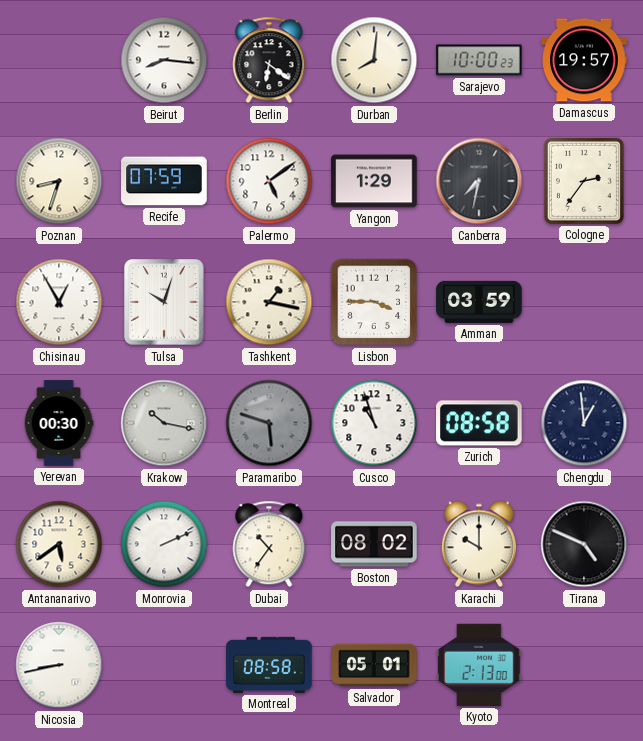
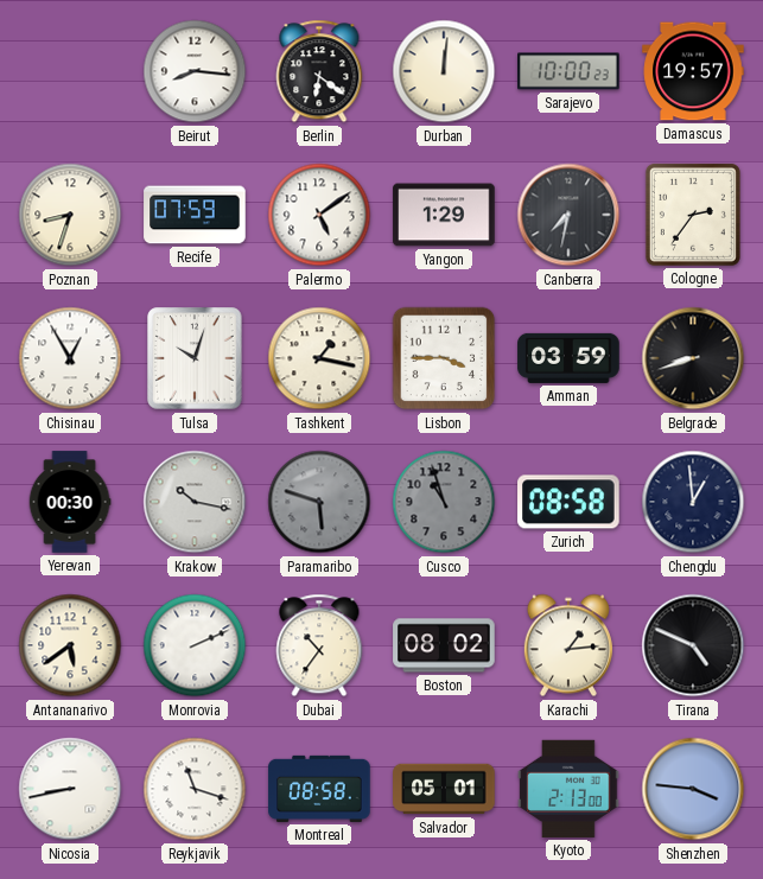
Durban: 8:01 -> 12:01 (444, 71)
Belgrade: none -> 8:42 (693, 358)
Cusco dial: white -> grey (444, 502)
Karachi: 10:00 -> 1:14 (568, 645)
Reykjavik: none -> 11:18 (195, 789)
Shenzhen: none -> 3:46 (693, 789)
